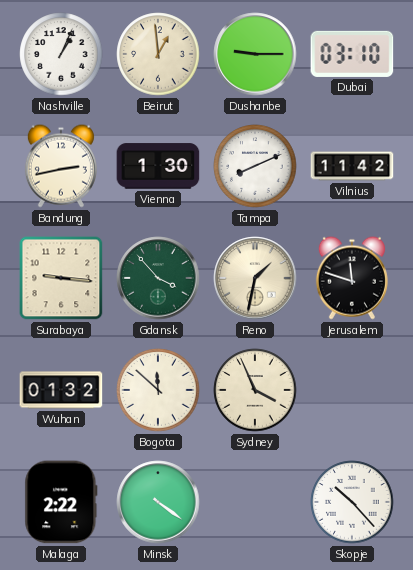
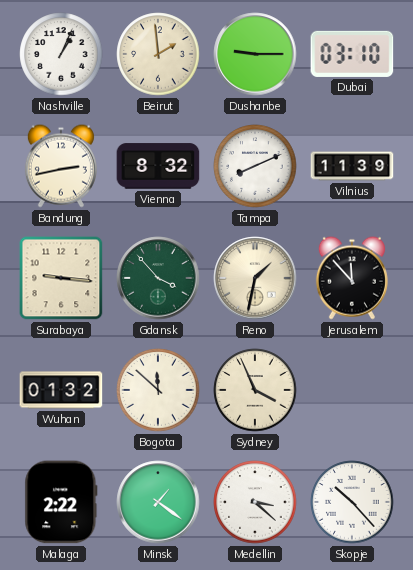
Beirut: 12:59 -> 1:59 (158, 54)
Vienna: 1:30 -> 8:32 (158, 166)
Vilnius: 11:42 -> 11:39 (352, 166)
Jerusalem: 11:48 -> 11:53 (352, 278)
Minsk: 4:21 -> 1:21 (158, 502)
Medellin: none -> 3:22 (255, 502)
